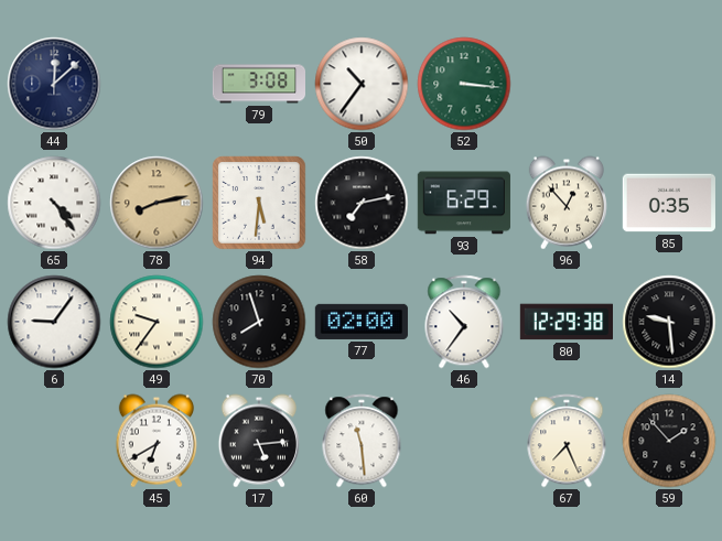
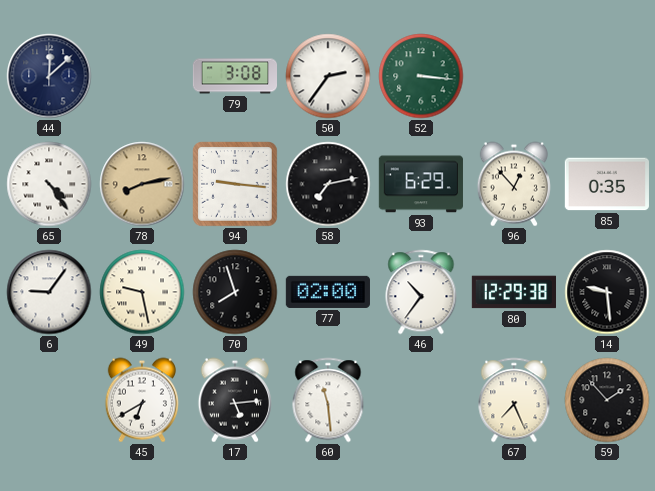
50: 10:36 -> 2:36 (328, 76)
94: 5:31 -> 9:16 (235, 184)
49: 9:36 -> 9:28 (142, 292)
